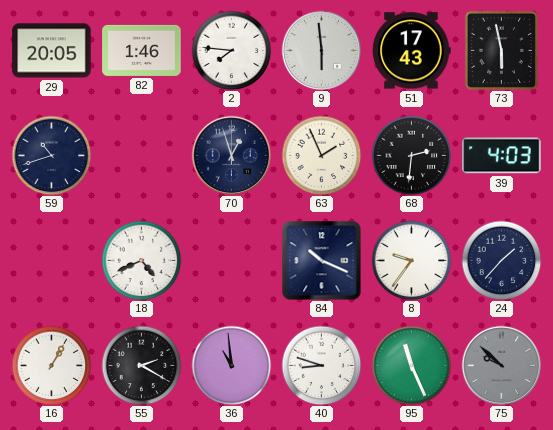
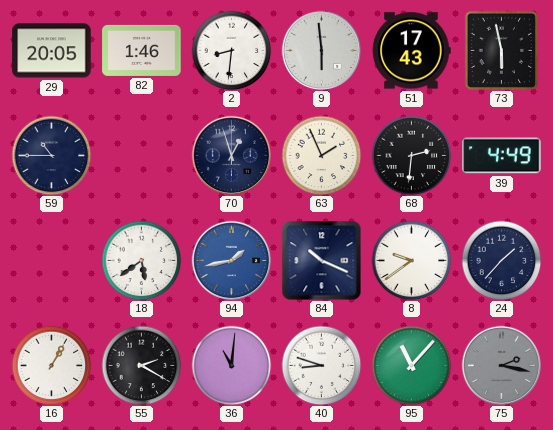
2: 7:46 -> 8:31 (231, 50)
59: 10:42 -> 10:45 (51, 155)
39: 4:03 -> 4:49 (502, 156)
18: 4:41 -> 5:39 (141, 260)
94: none -> 1:43 (231, 260)
8: 9:36 -> 9:39 (411, 260)
36: 10:59 -> 11:01 (231, 365)
95: 11:26 -> 11:07 (411, 365)
75: 9:52 -> 2:17 (501, 365)
